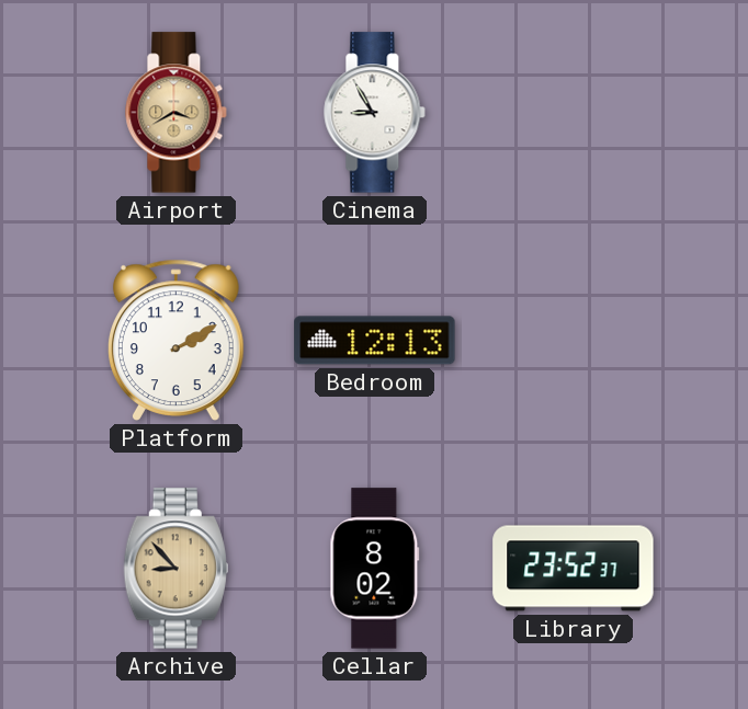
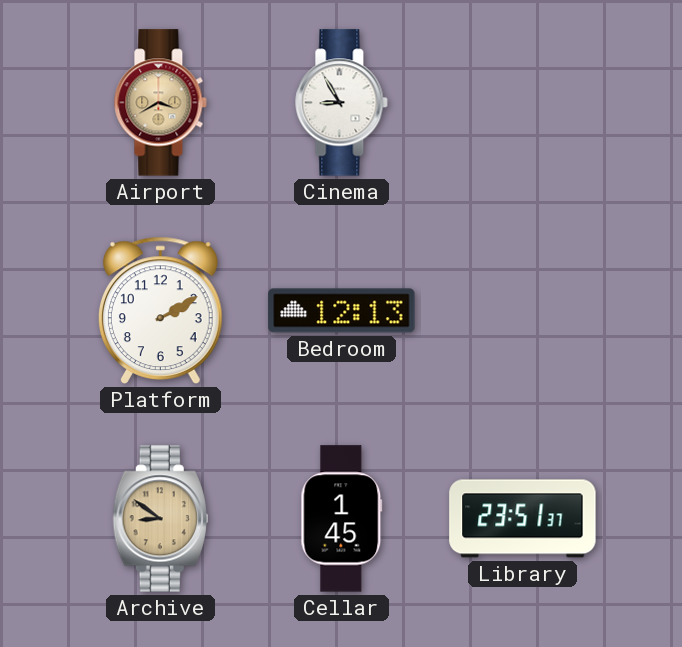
Archive: 8:53 -> 8:51 (160, 519)
Cellar: 8:02 -> 1:45 (342, 519)
Library: 23:52 -> 23:51 (523, 519)
